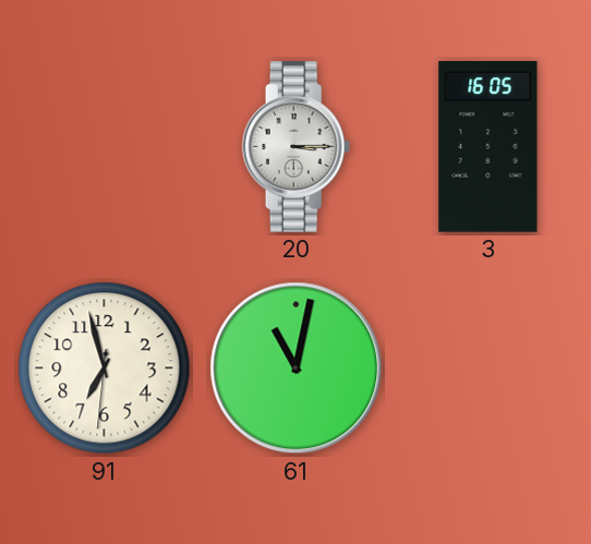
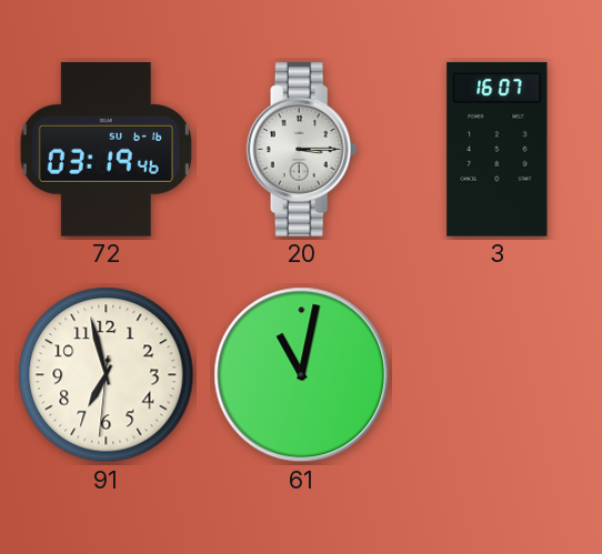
72: none -> 03:19 (106, 149)
3: 16:05 -> 16:07 (498, 149)
